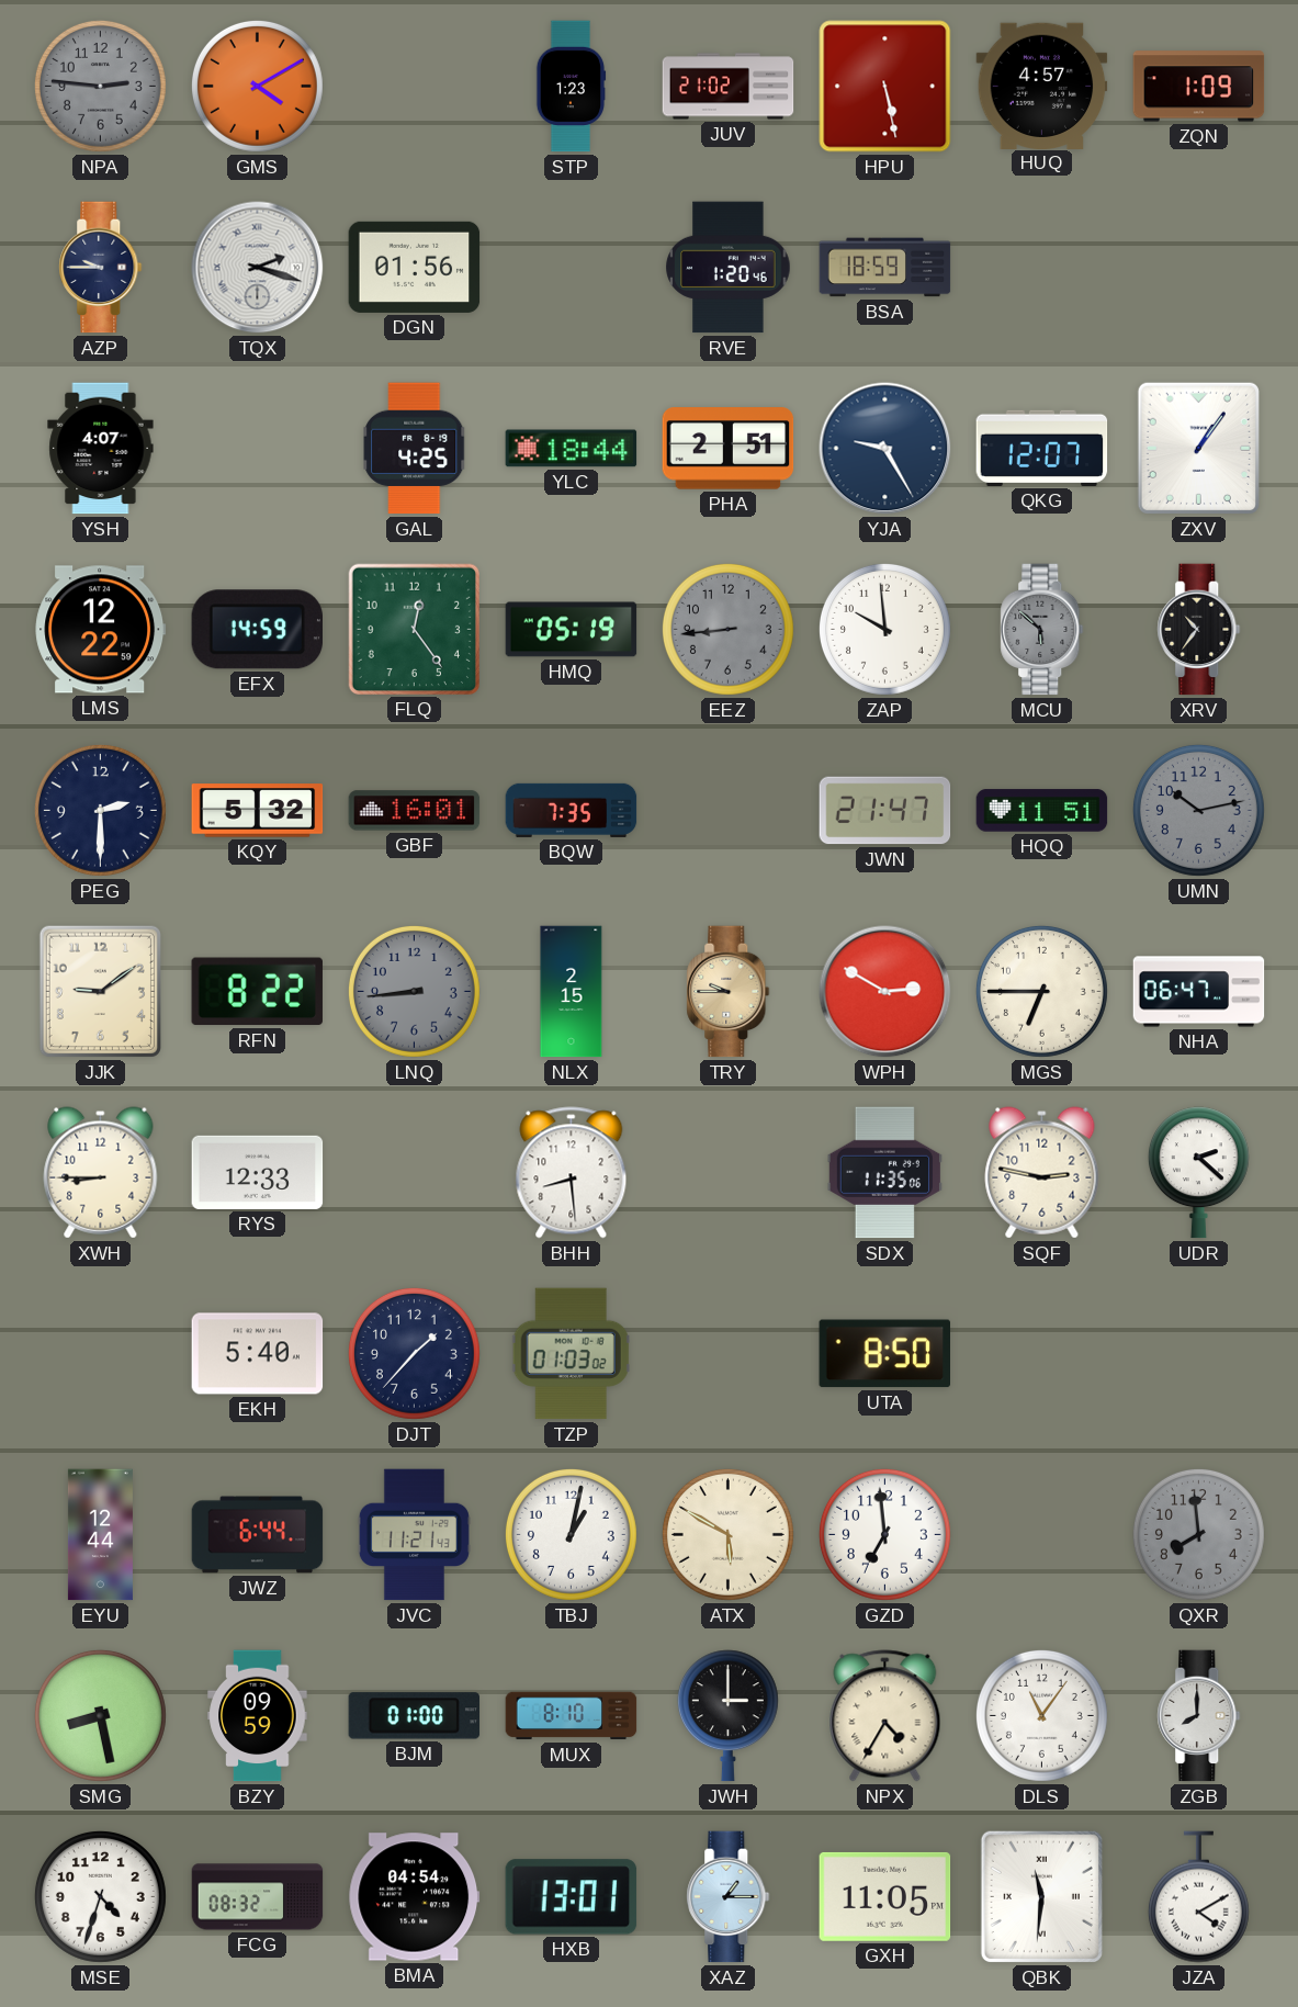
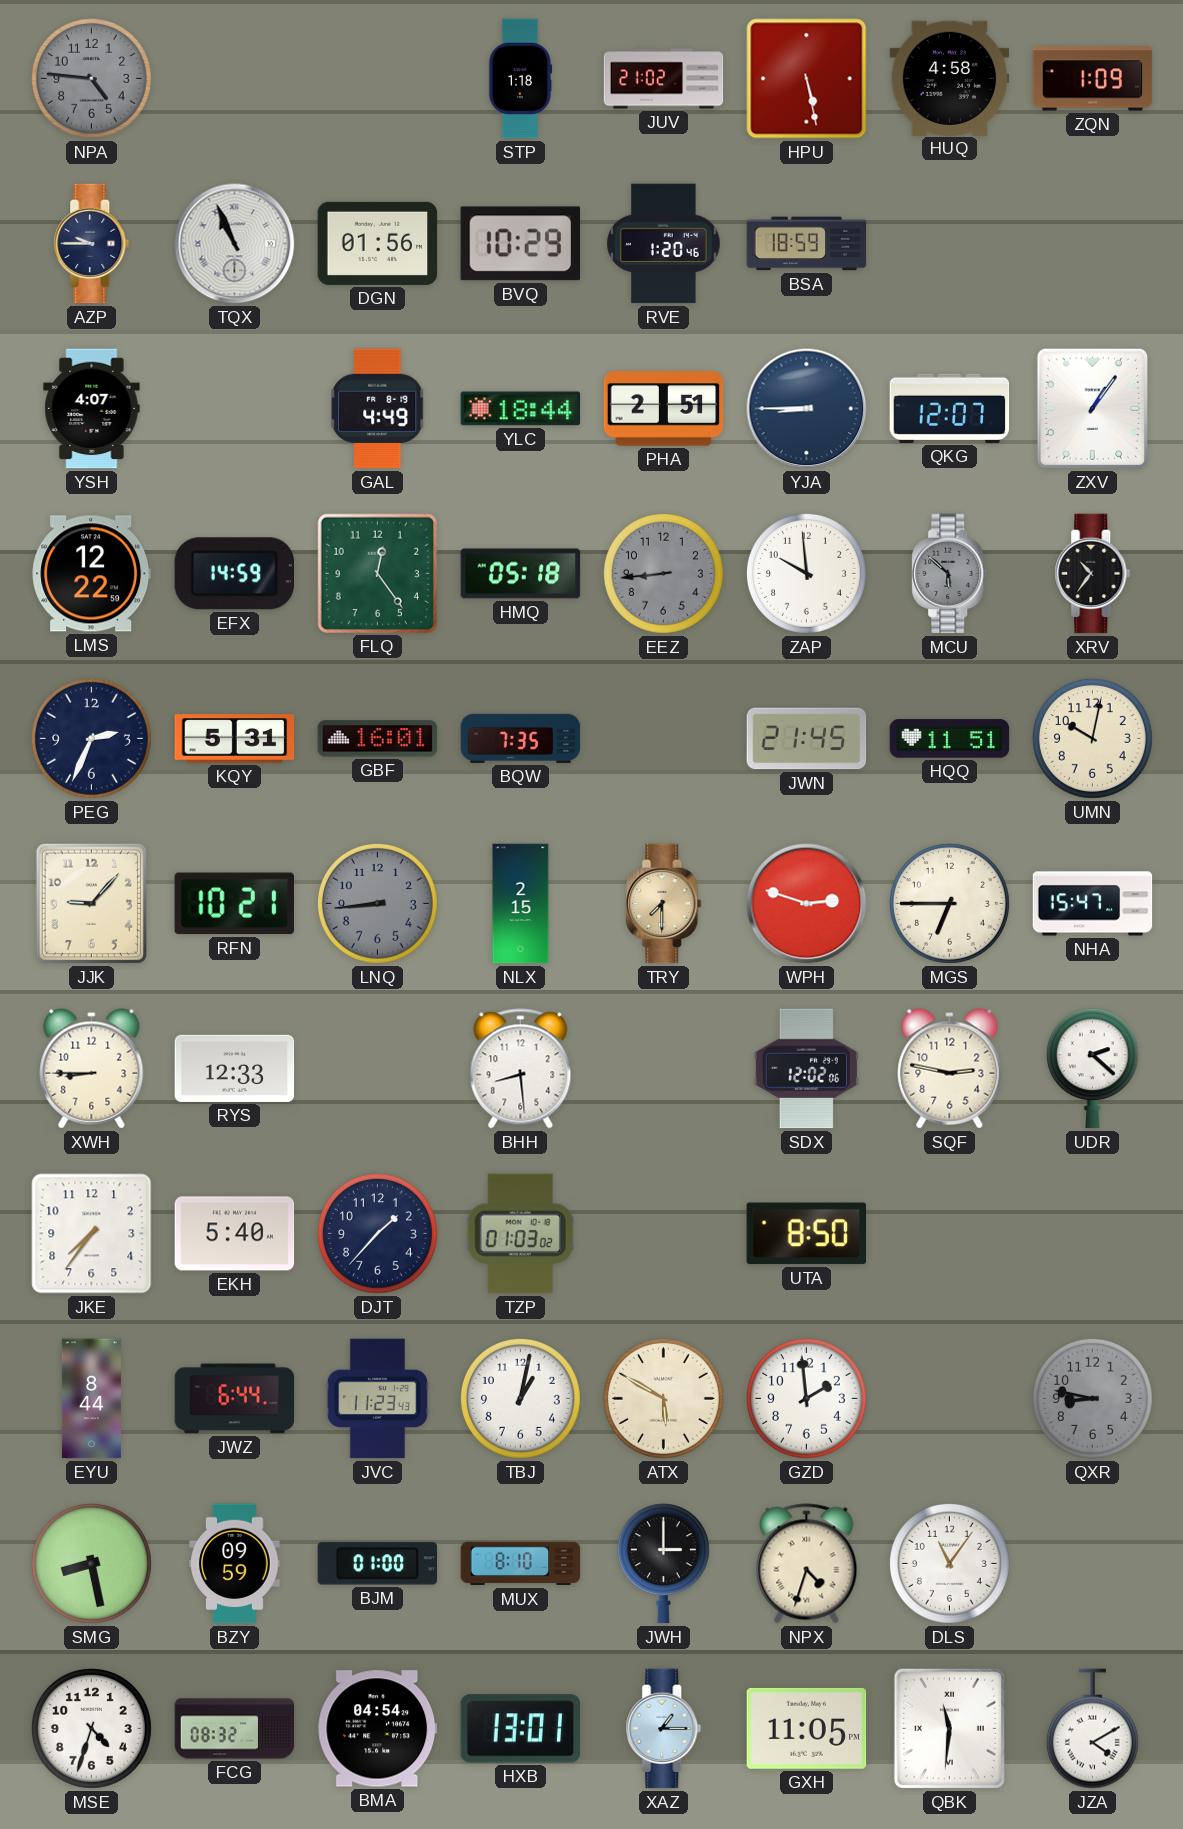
NPA: 2:46 -> 4:46 (91, 78)
GMS: 4:10 -> none (257, 86)
STP: 1:23 -> 1:18 (520, 79)
HUQ: 4:57 -> 4:58 (950, 78)
TQX: 2:18 -> 10:56 (235, 244)
BVQ: none -> 10:29 (520, 244)
GAL: 4:25 -> 4:49 (378, 409)
YJA: 9:25 -> 8:45 (807, 409)
HMQ: 05:19 -> 05:18 (521, 574)
PEG: 2:30 -> 2:34 (91, 738)
KQY: 5:32 -> 5:31 (235, 739)
JWN: 21:47 -> 21:45 (807, 739)
UMN: 10:13 -> 10:02 (1092, 738)
UMN dial: grey -> cream (1092, 738)
JJK: 9:09 -> 9:07 (91, 903)
RFN: 8:22 -> 10:21 (234, 904)
TRY: 9:45 -> 7:30 (664, 904)
WPH: 2:50 -> 2:48 (807, 904)
NHA: 06:47 -> 15:47 (1093, 904)
SDX: 11:35 -> 12:02 (806, 1069)
JKE: none -> 7:36 (92, 1234)
EYU: 12:44 -> 8:44 (91, 1399)
JVC: 11:21 -> 11:23 (377, 1399)
GZD: 6:59 -> 1:59 (806, 1398)
QXR: 7:59 -> 8:47 (1092, 1398)
NPX: 4:35 -> 4:33 (807, 1564)
ZGB: 8:00 -> none (1199, 1716)
